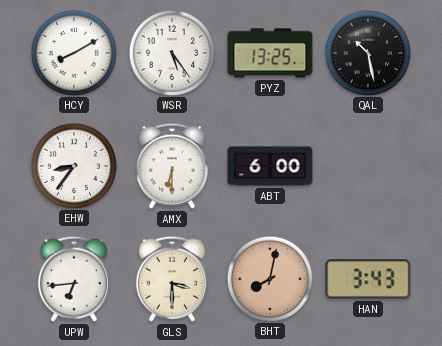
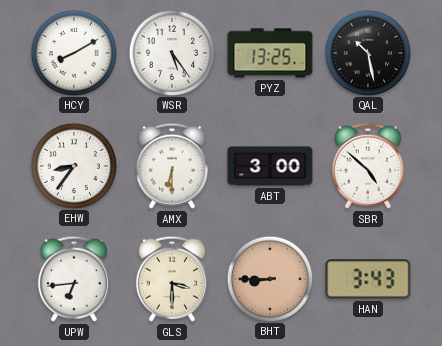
ABT: 6:00 -> 3:00 (270, 166)
SBR: none -> 4:52 (368, 166)
BHT: 8:02 -> 8:45 (269, 278)
